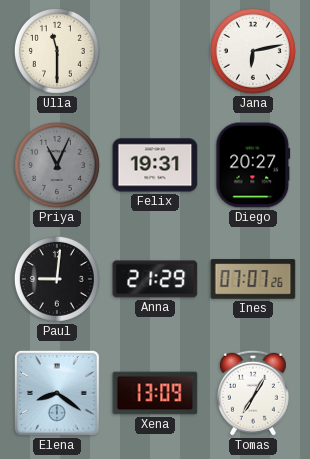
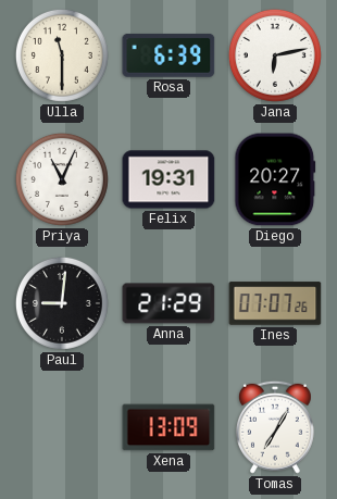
Rosa: none -> 6:39 (168, 55)
Priya dial: grey -> white (62, 179)
Elena: 8:21 -> none (57, 393)
